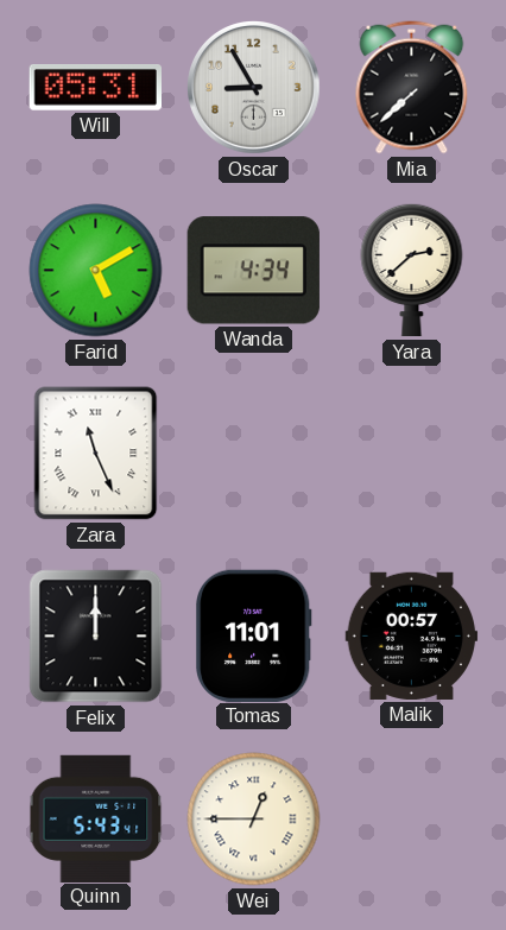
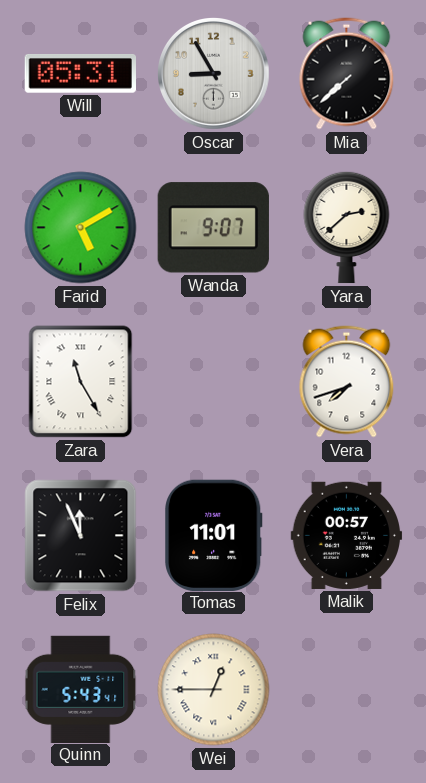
Wanda: 4:34 -> 9:07 (213, 228)
Zara: 11:26 -> 11:25 (81, 382)
Vera: none -> 7:42 (347, 382)
Felix: 12:00 -> 11:56 (81, 536)
